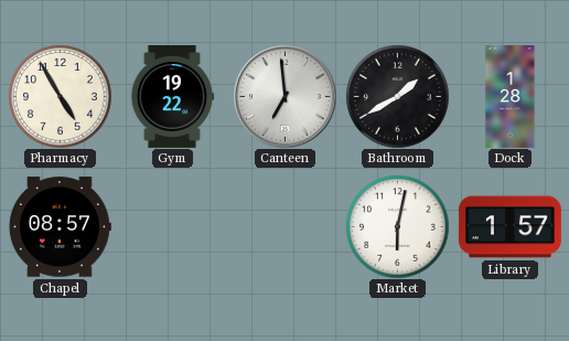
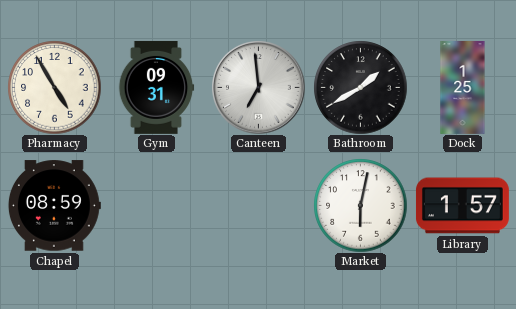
Gym: 19:22 -> 09:31 (156, 87)
Dock: 1:28 -> 1:25 (463, 88)
Chapel: 08:57 -> 08:59 (54, 206)
